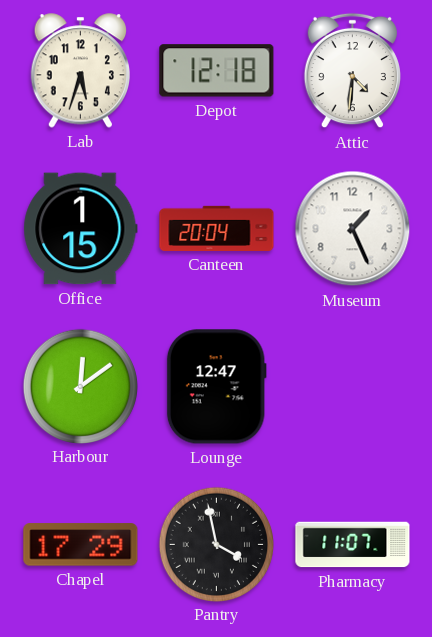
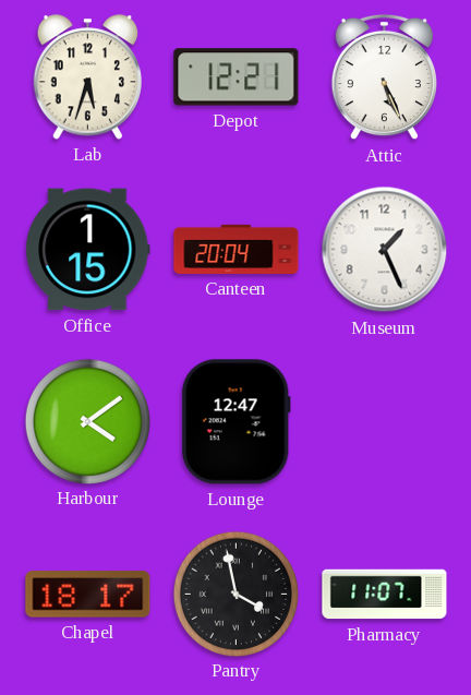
Depot: 12:18 -> 12:21 (237, 77)
Attic: 4:31 -> 5:26 (384, 77)
Harbour: 12:09 -> 4:09 (87, 421)
Chapel: 17:29 -> 18:17 (88, 595)
